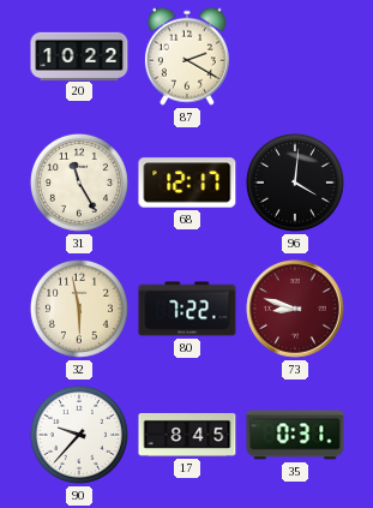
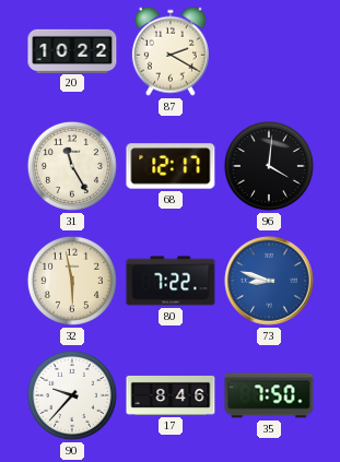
73 dial: burgundy -> blue (269, 281)
17: 8:45 -> 8:46 (171, 395)
35: 0:31 -> 7:50 (269, 395)
